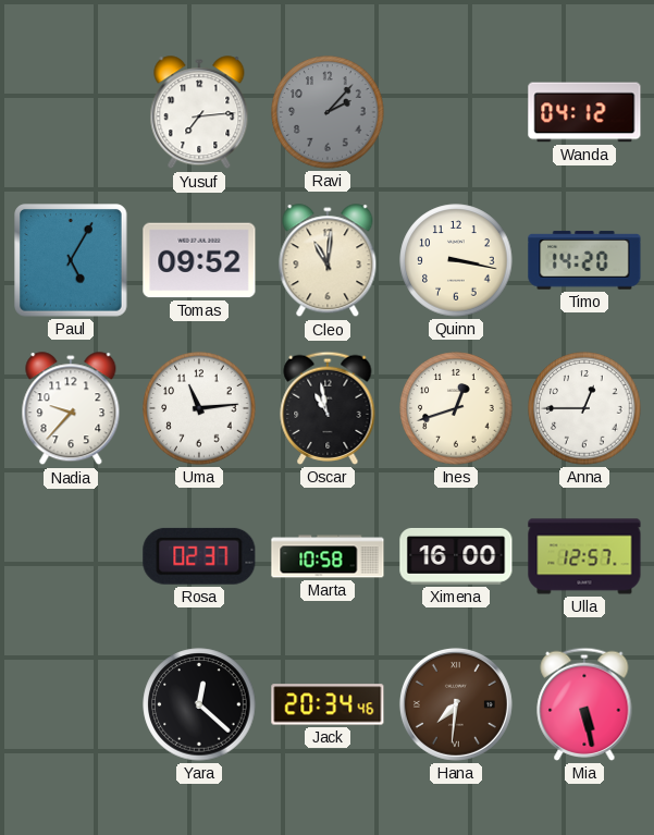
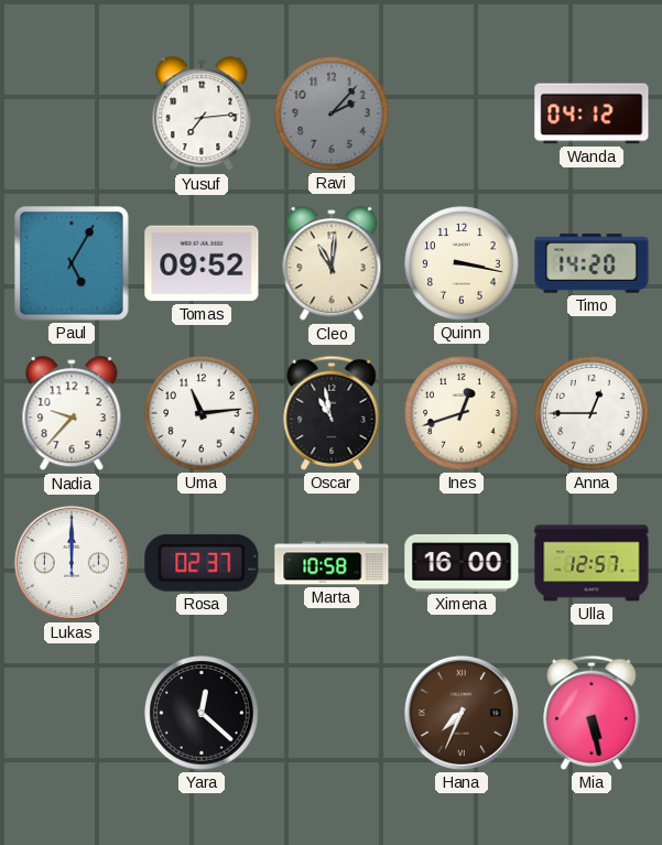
Lukas: none -> 12:00 (72, 563)
Jack: 20:34 -> none (328, 704)
Hana: 7:31 -> 7:34 (462, 713)
